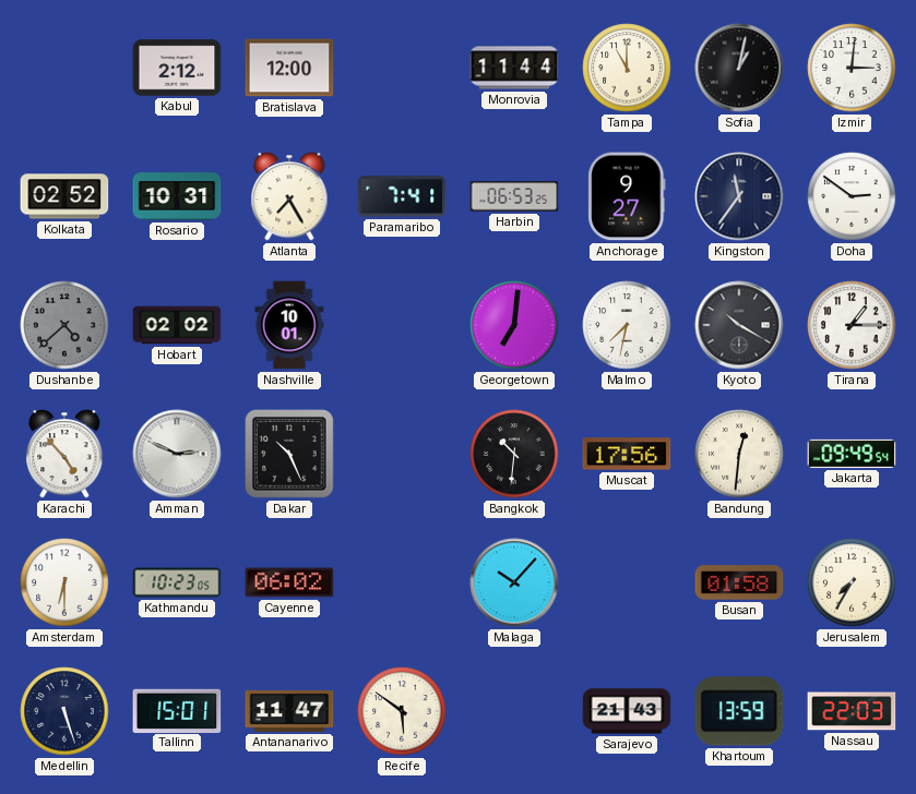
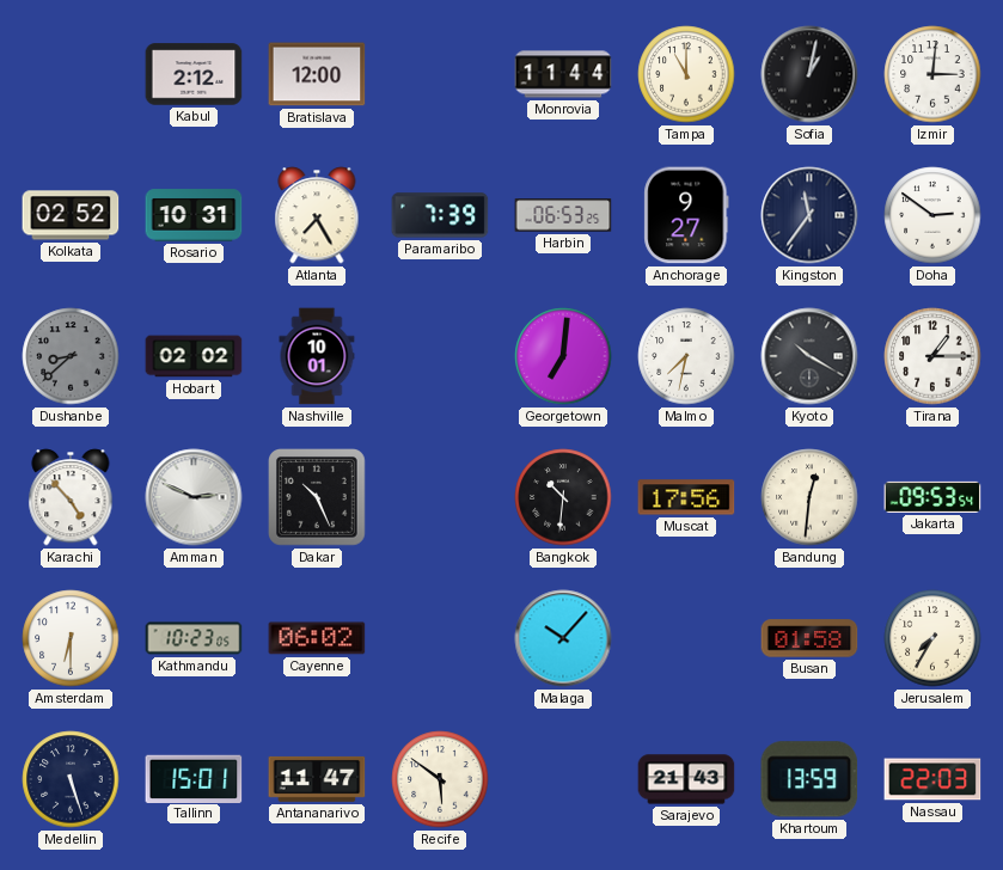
Paramaribo: 7:41 -> 7:39 (440, 215)
Dushanbe: 4:38 -> 8:38 (71, 356)
Jakarta: 09:49 -> 09:53 (932, 497)
